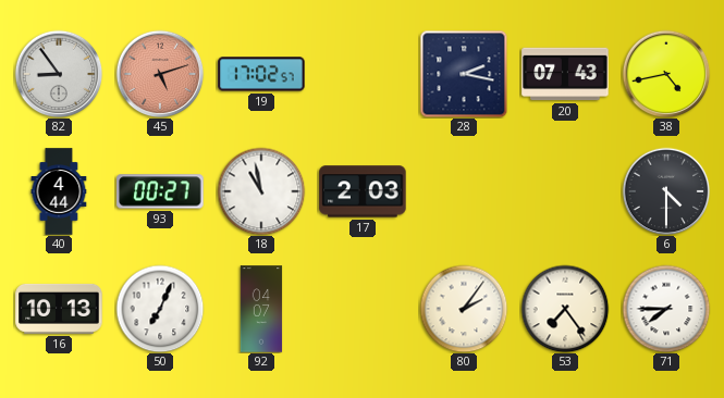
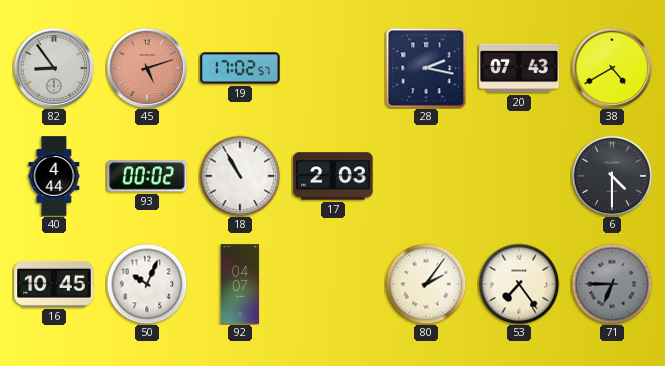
38: 4:43 -> 4:40 (612, 68)
93: 00:27 -> 00:02 (147, 176)
18: 10:58 -> 10:55 (240, 176)
16: 10:13 -> 10:45 (54, 284)
50: 7:04 -> 10:04 (147, 284)
71: 7:45 -> 6:45 (612, 284)
71 dial: white -> grey (612, 284)
